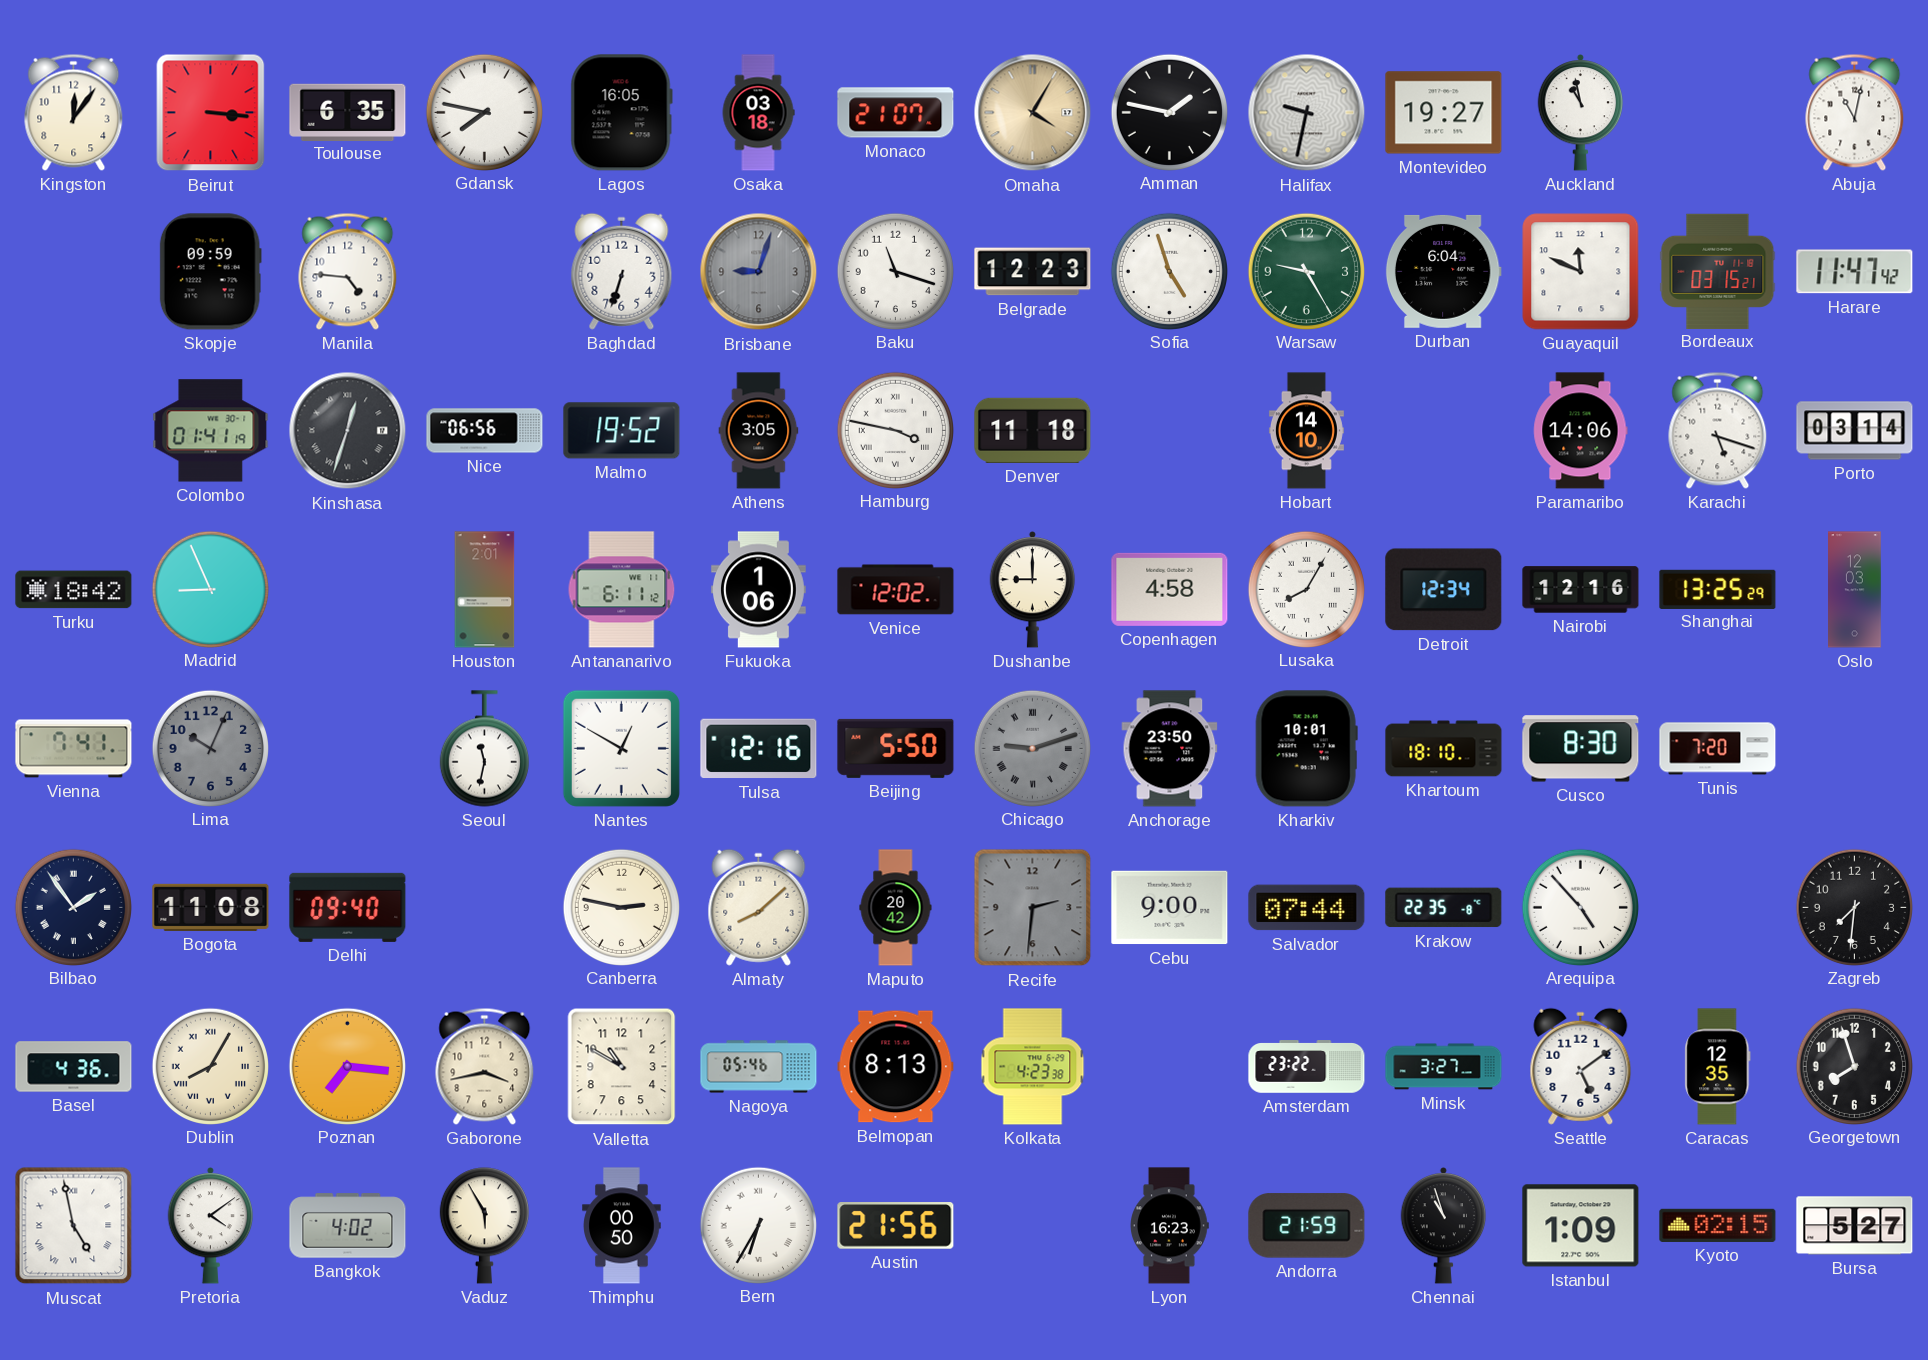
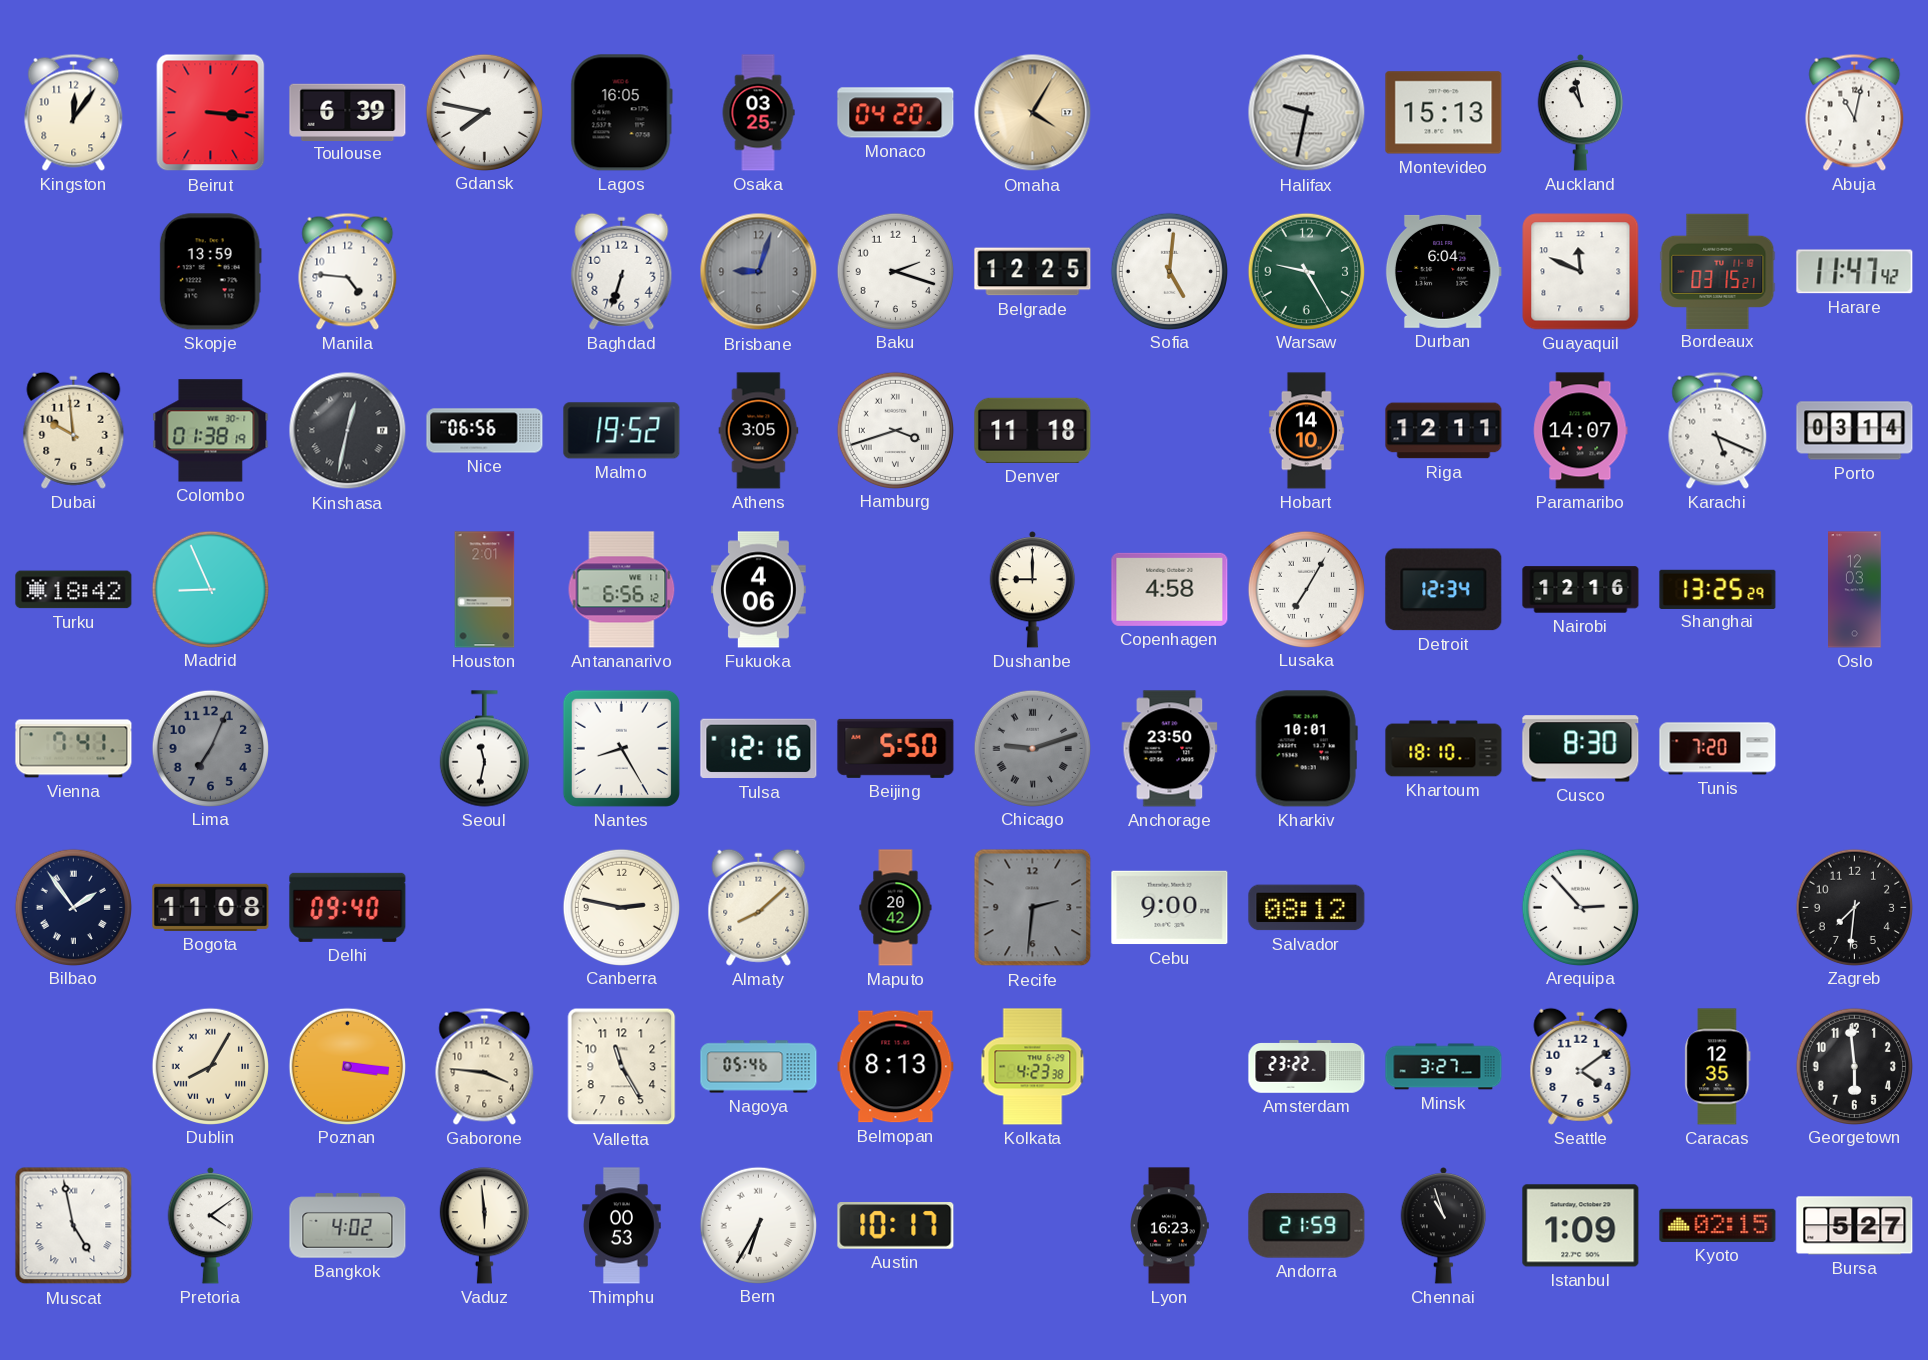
Toulouse: 6:35 -> 6:39 (348, 112)
Osaka: 03:18 -> 03:25 (758, 113)
Monaco: 21:07 -> 04:20 (896, 113)
Amman: 1:47 -> none (1169, 112)
Montevideo: 19:27 -> 15:13 (1444, 113)
Skopje: 09:59 -> 13:59 (210, 272)
Baku: 11:18 -> 2:18 (895, 271)
Belgrade: 12:23 -> 12:25 (1033, 272)
Sofia: 4:57 -> 5:01 (1169, 271)
Dubai: none -> 9:59 (74, 430)
Colombo: 01:41 -> 01:38 (211, 431)
Kinshasa: 12:33 -> 12:32 (348, 431)
Hamburg: 3:47 -> 3:42 (895, 430)
Riga: none -> 12:11 (1444, 431)
Paramaribo: 14:06 -> 14:07 (1581, 431)
Karachi: 5:18 -> 5:19 (1718, 430)
Antananarivo: 6:11 -> 6:56 (622, 590)
Fukuoka: 1:06 -> 4:06 (758, 590)
Venice: 12:02 -> none (896, 590)
Lusaka: 8:05 -> 7:05 (1306, 589)
Lima: 10:04 -> 7:04 (210, 748)
Nantes: 12:50 -> 8:25 (621, 748)
Salvador: 07:44 -> 08:12 (1307, 908)
Krakow: 22:35 -> none (1444, 908)
Arequipa: 4:53 -> 2:53 (1580, 907)
Basel: 4:36 -> none (74, 1067)
Poznan: 7:16 -> 3:16 (347, 1066)
Gaborone: 3:43 -> 3:46 (485, 1066)
Valletta: 10:50 -> 11:25 (622, 1067)
Seattle: 5:09 -> 4:09 (1581, 1066)
Georgetown: 7:57 -> 5:59 (1854, 1066)
Vaduz: 5:55 -> 5:59 (484, 1226)
Thimphu: 00:50 -> 00:53 (622, 1226)
Austin: 21:56 -> 10:17 (896, 1226)
